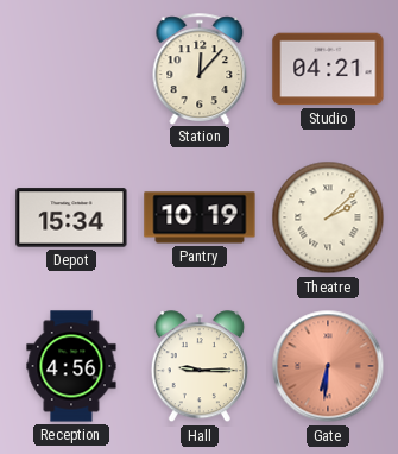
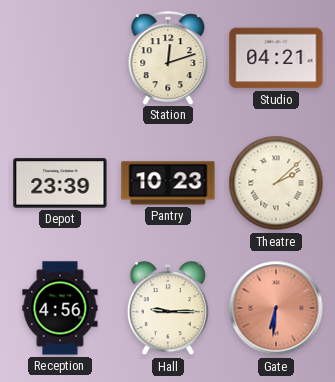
Station: 12:07 -> 12:12 (168, 58)
Depot: 15:34 -> 23:39 (60, 183)
Pantry: 10:19 -> 10:23 (168, 183)
